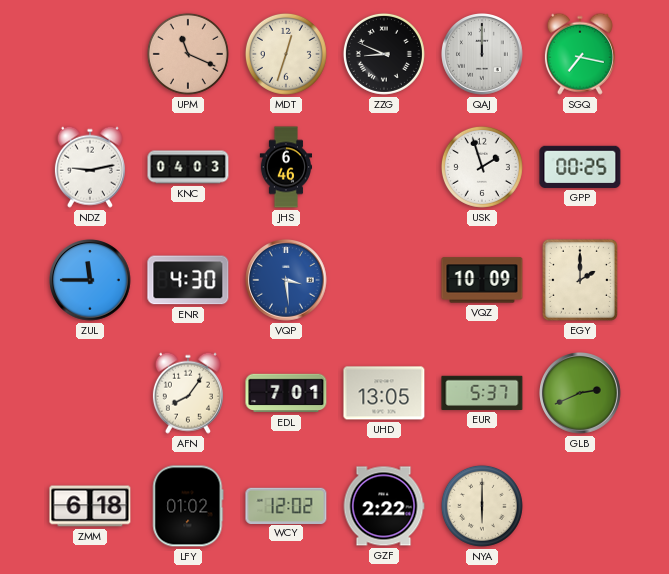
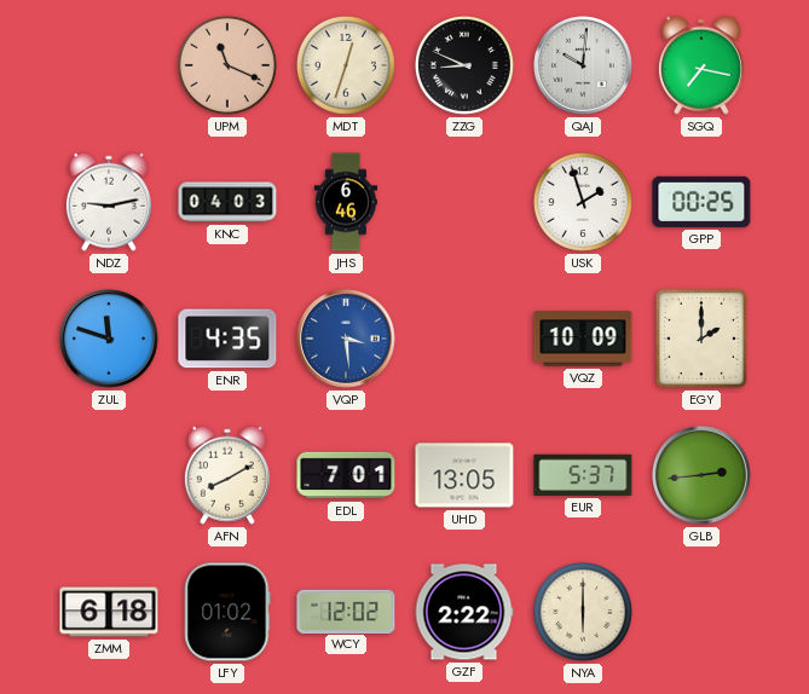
QAJ: 12:00 -> 10:01 (584, 66)
ZUL: 11:45 -> 11:48 (110, 340)
ENR: 4:30 -> 4:35 (227, 339)
AFN: 8:06 -> 8:10 (227, 475)
GLB: 2:41 -> 2:44 (703, 476)
